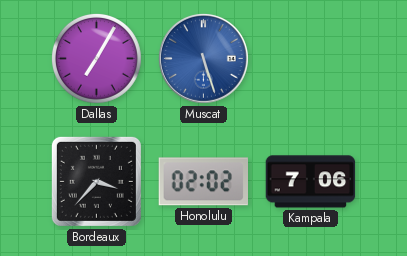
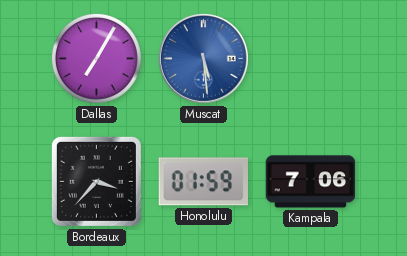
Muscat: 5:27 -> 5:29 (203, 58)
Honolulu: 02:02 -> 01:59 (203, 182)
